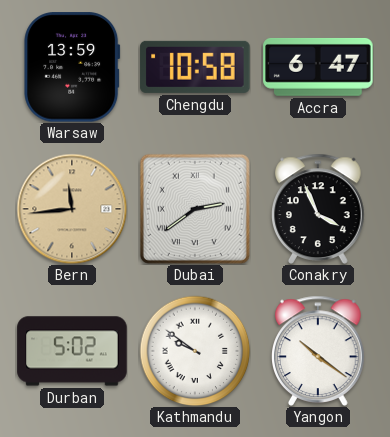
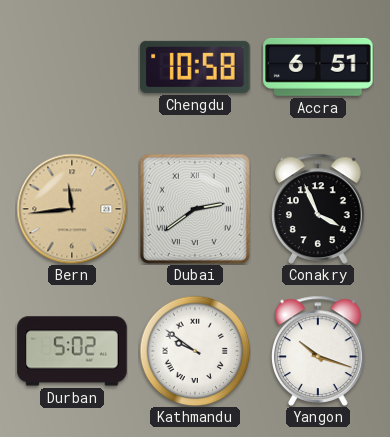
Warsaw: 13:59 -> none (72, 67)
Accra: 6:47 -> 6:51 (318, 67)
Yangon: 10:21 -> 10:18 (319, 351)
